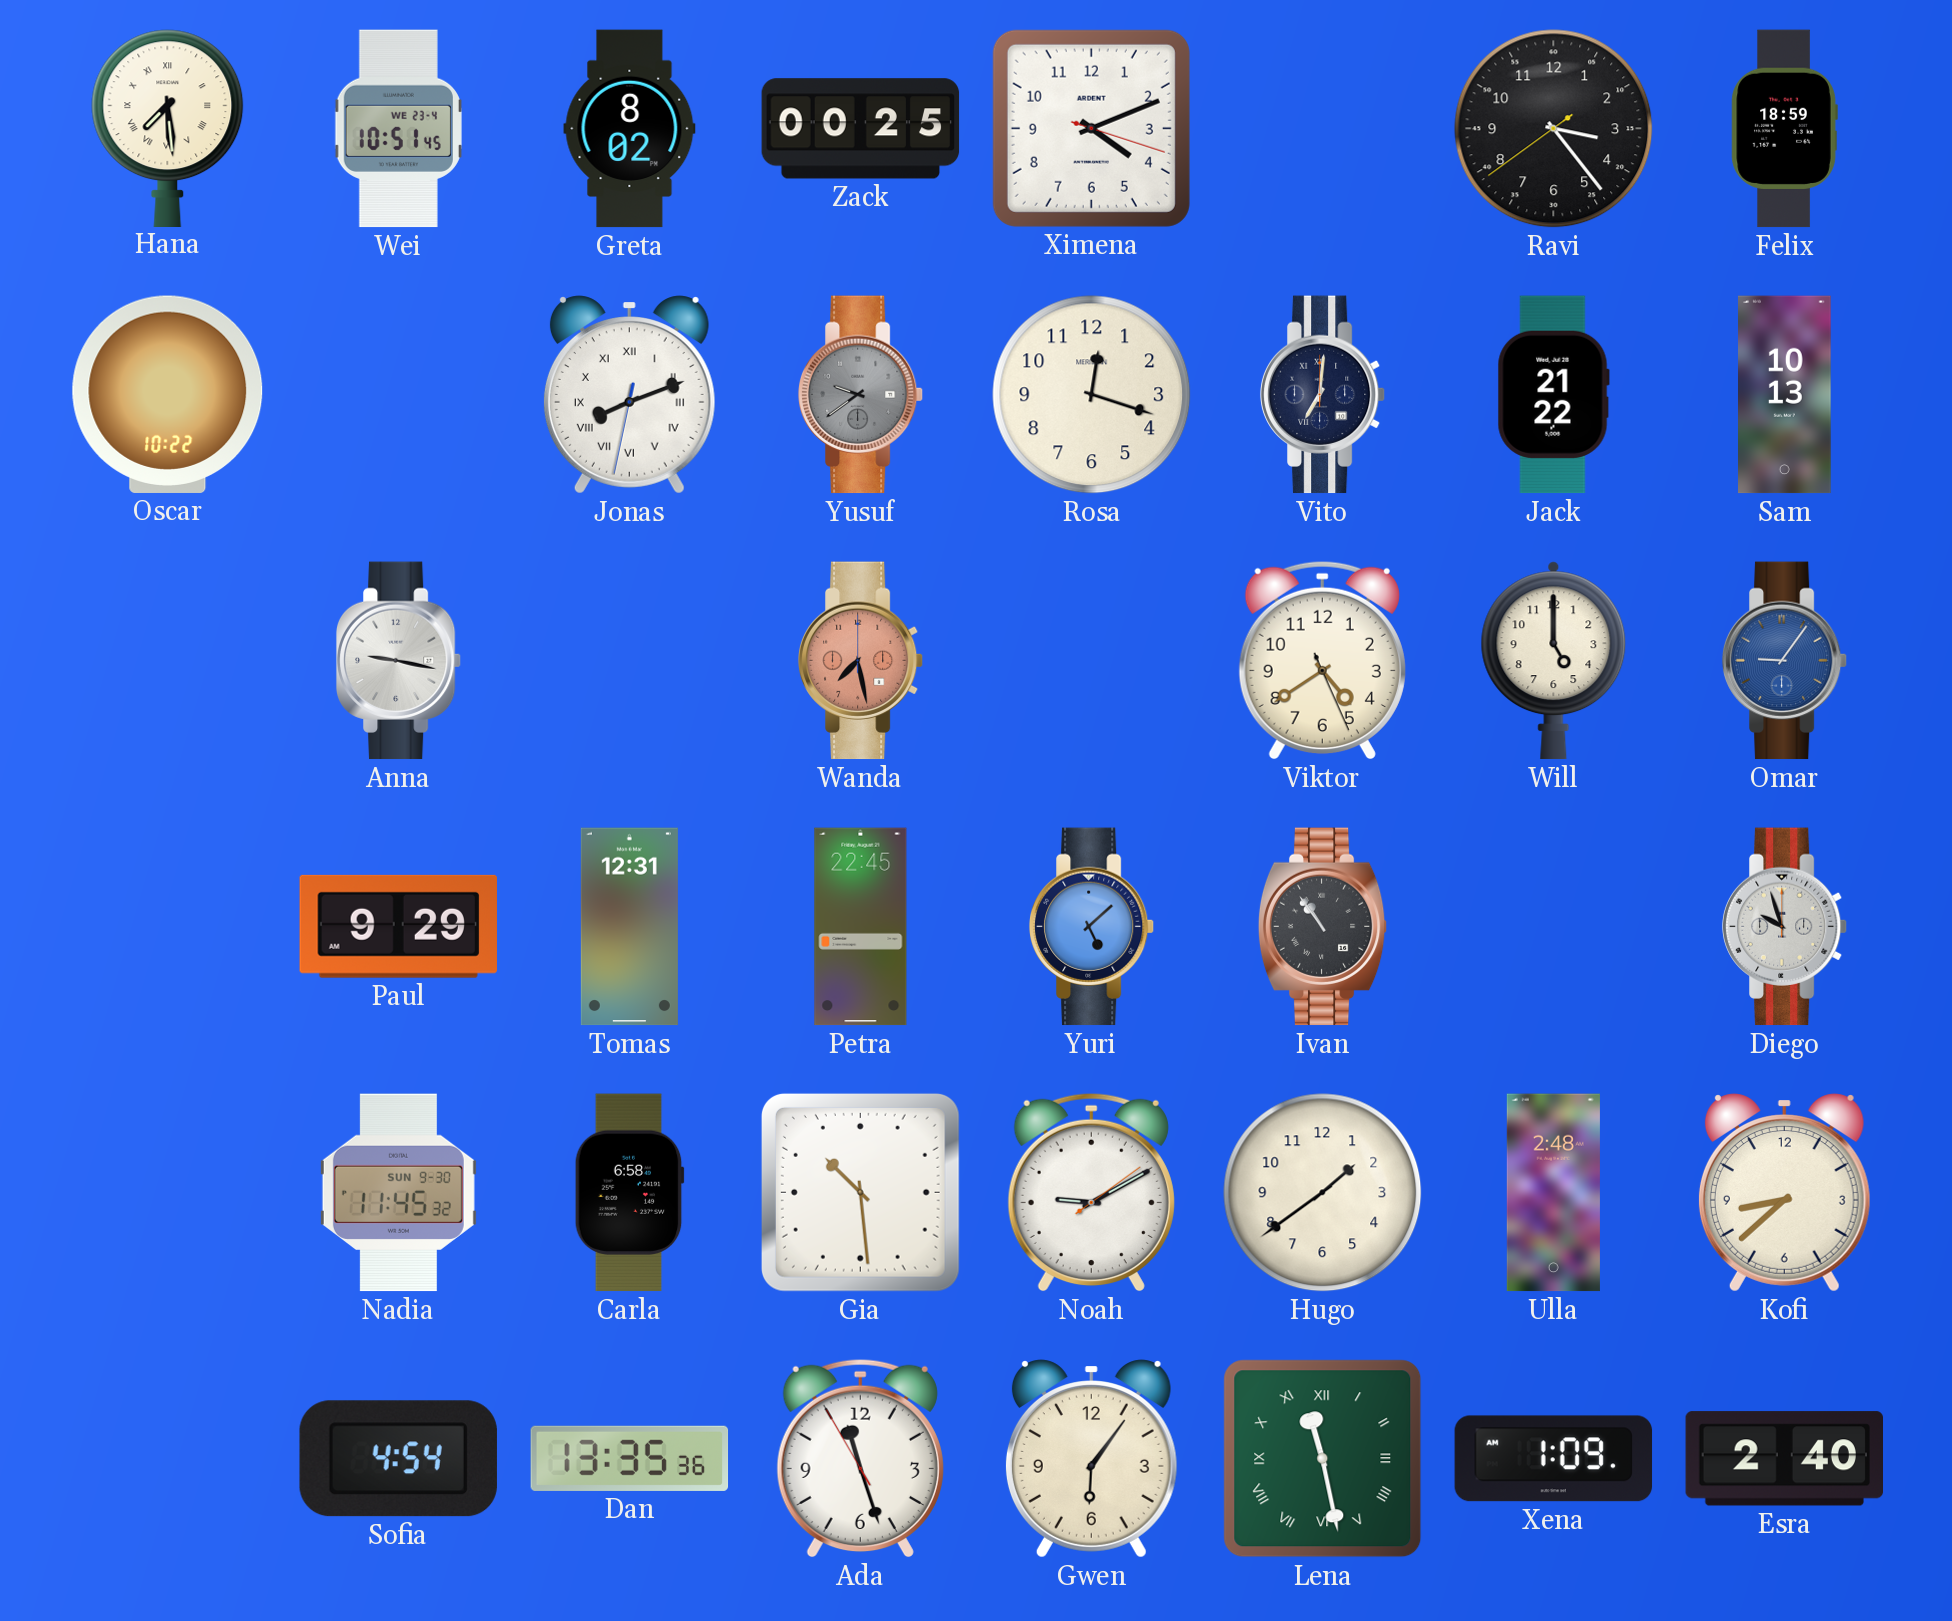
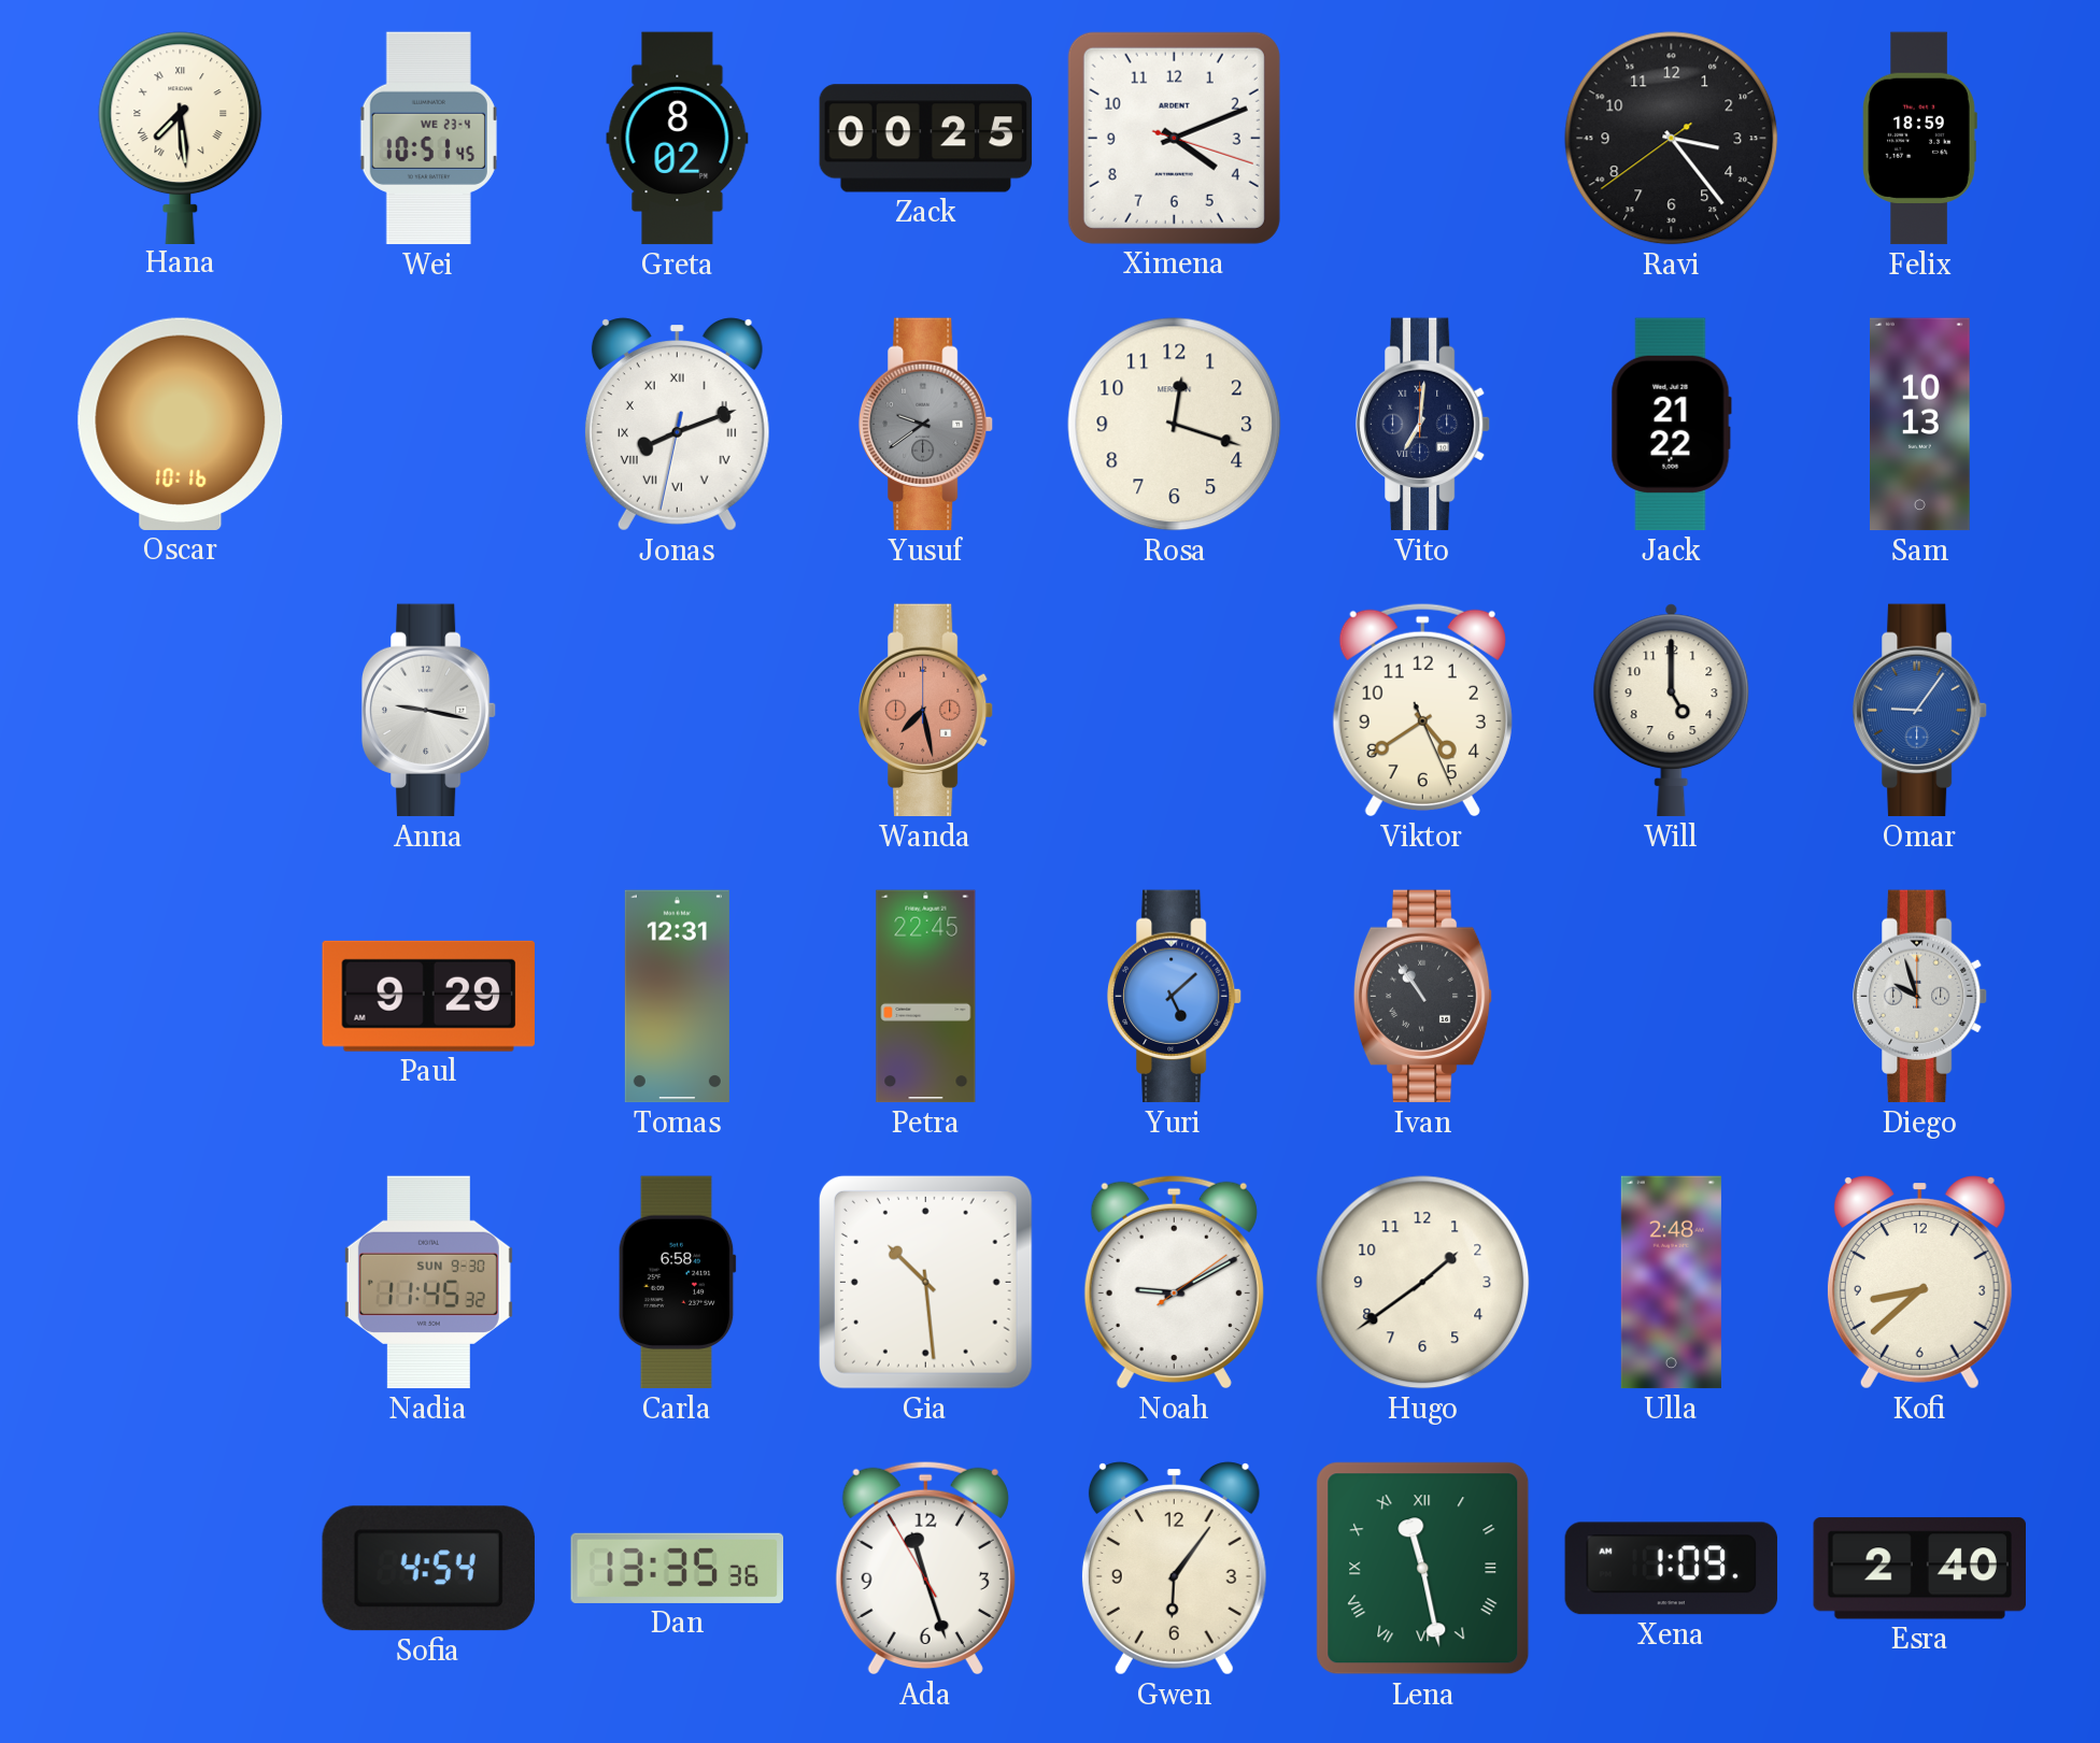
Oscar: 10:22 -> 10:16 (181, 424)
